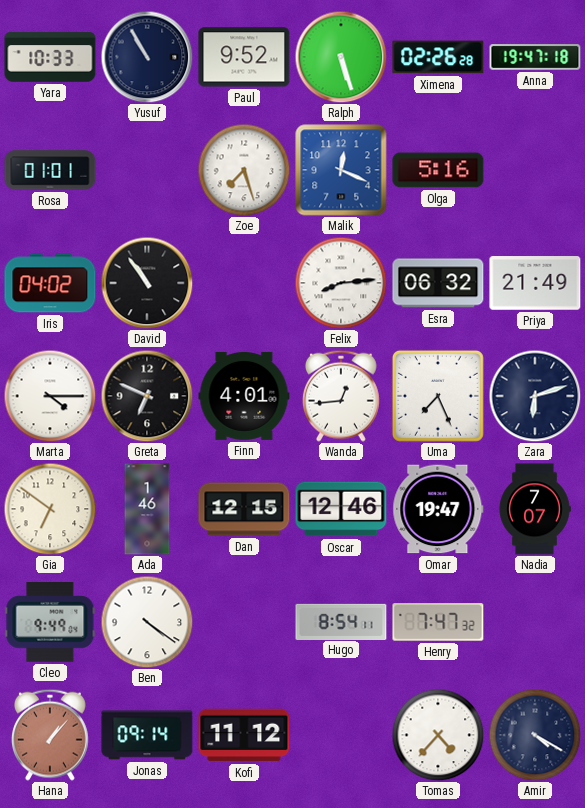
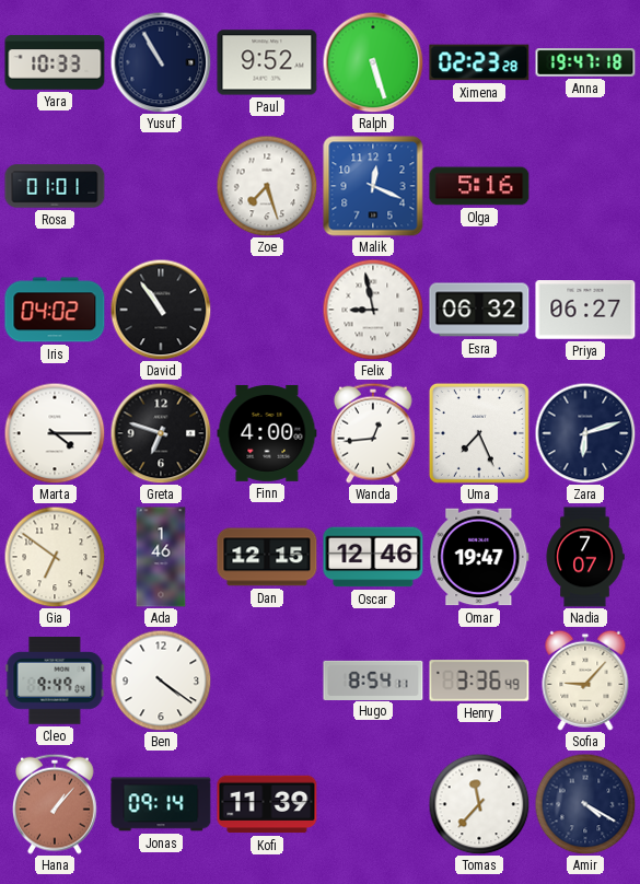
Ximena: 02:26 -> 02:23 (479, 62)
Felix: 8:14 -> 8:58 (373, 310)
Priya: 21:49 -> 06:27 (585, 310)
Greta: 6:49 -> 6:48 (161, 433)
Finn: 4:01 -> 4:00 (267, 433)
Henry: 7:47 -> 3:36 (479, 681)
Sofia: none -> 9:07 (585, 681)
Kofi: 11:12 -> 11:39 (267, 804)
Tomas: 4:37 -> 11:37 (479, 804)
